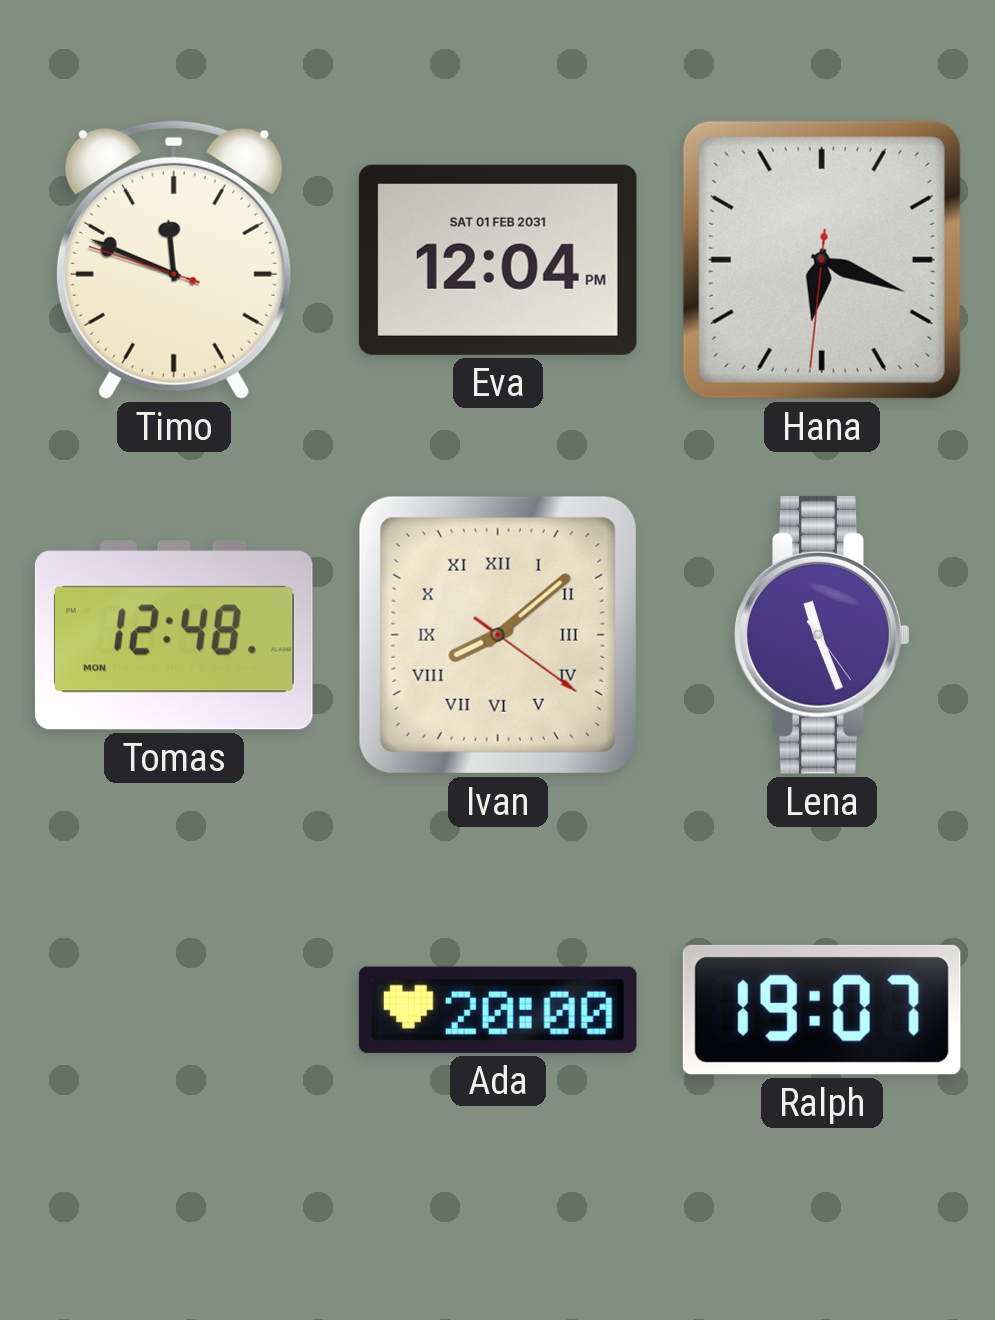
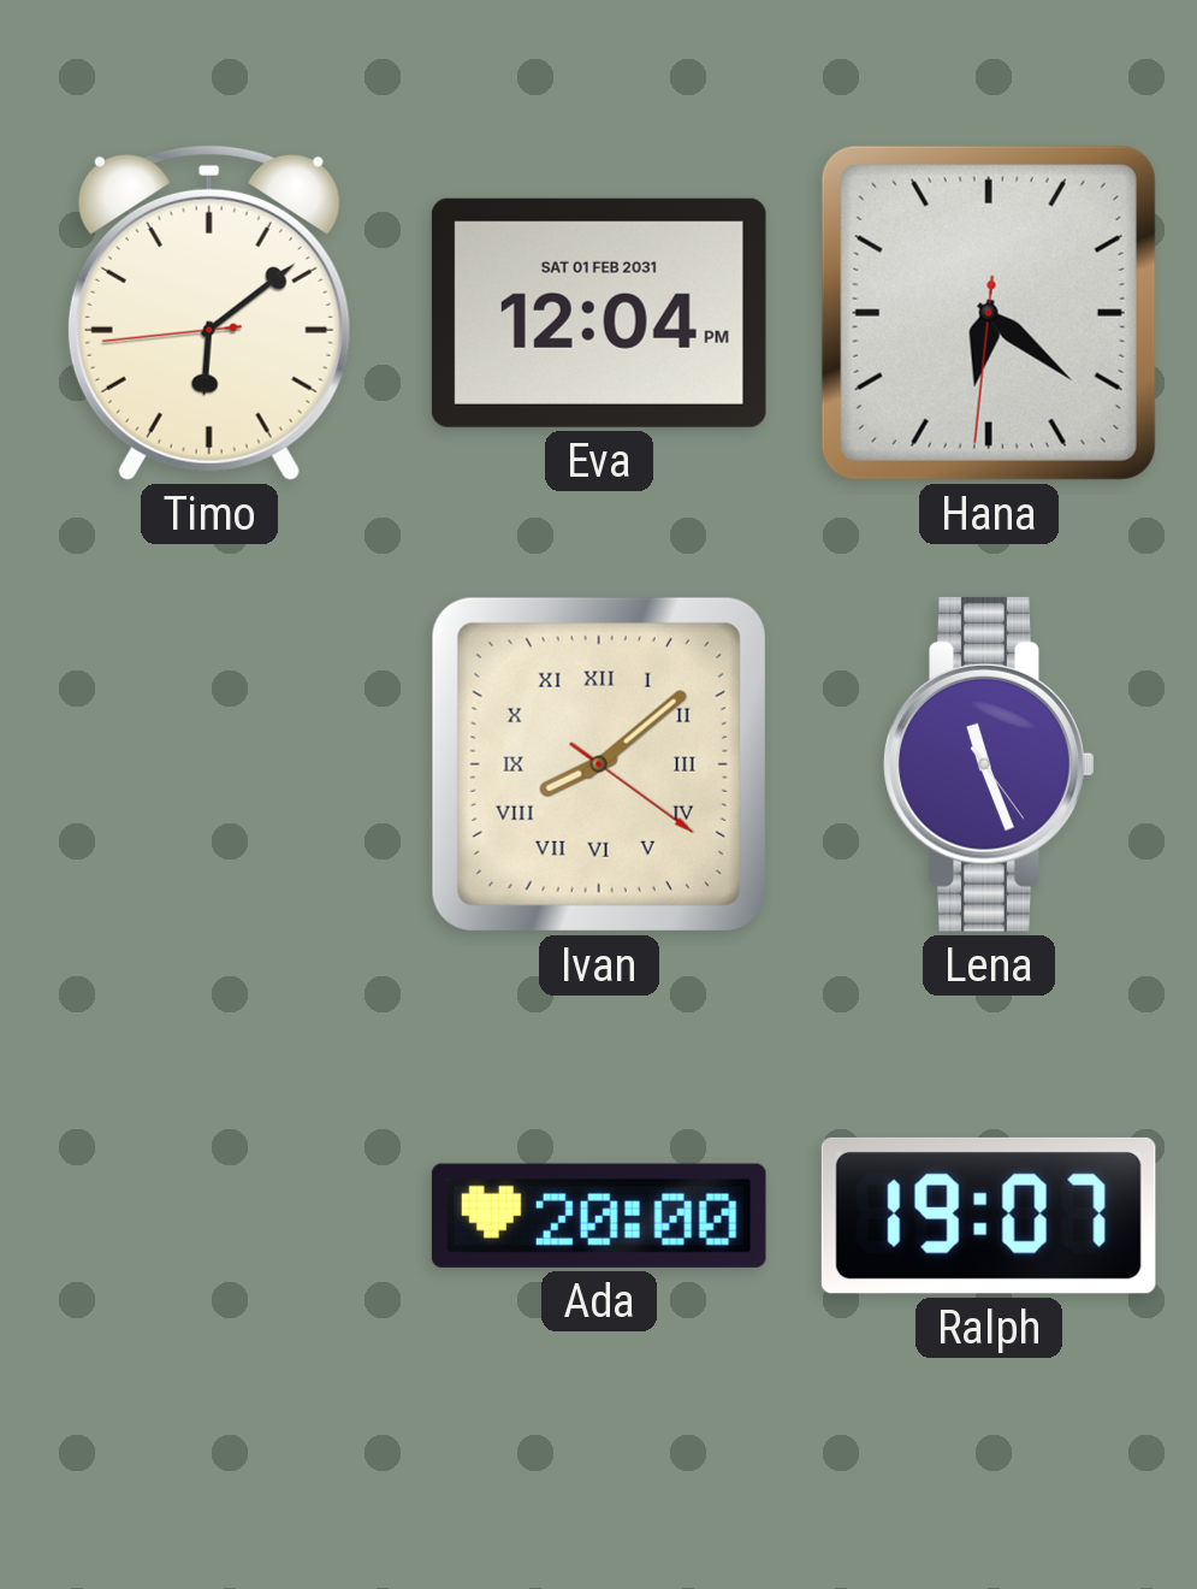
Timo: 11:48 -> 6:08 (209, 312)
Hana: 6:18 -> 6:21 (989, 313)
Tomas: 12:48 -> none (174, 635)
